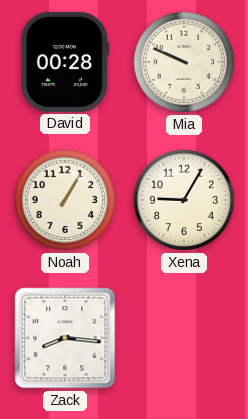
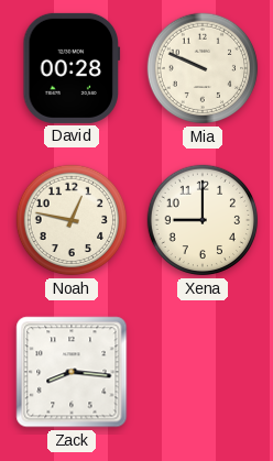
Noah: 1:05 -> 12:47 (72, 220)
Xena: 9:05 -> 9:00 (203, 220)
